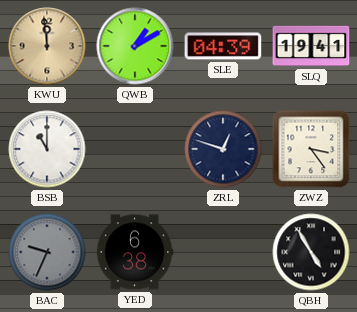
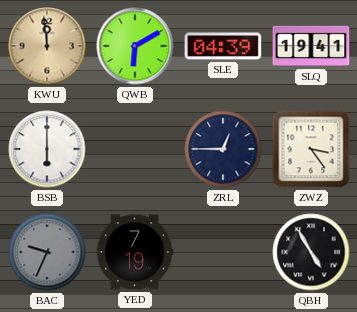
QWB: 1:10 -> 6:10 (135, 46)
BSB: 11:00 -> 6:00 (47, 149)
ZRL: 12:48 -> 12:45 (223, 149)
YED: 6:38 -> 7:19 (135, 252)
